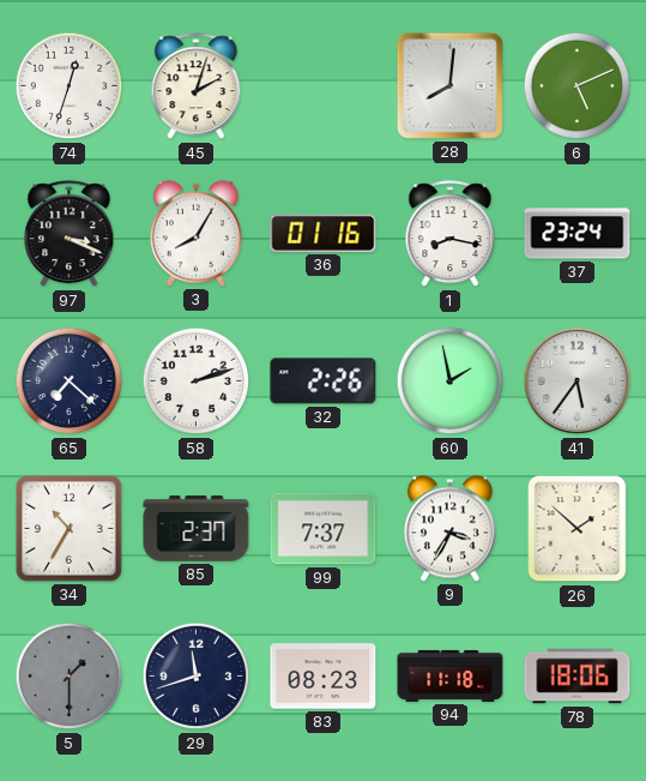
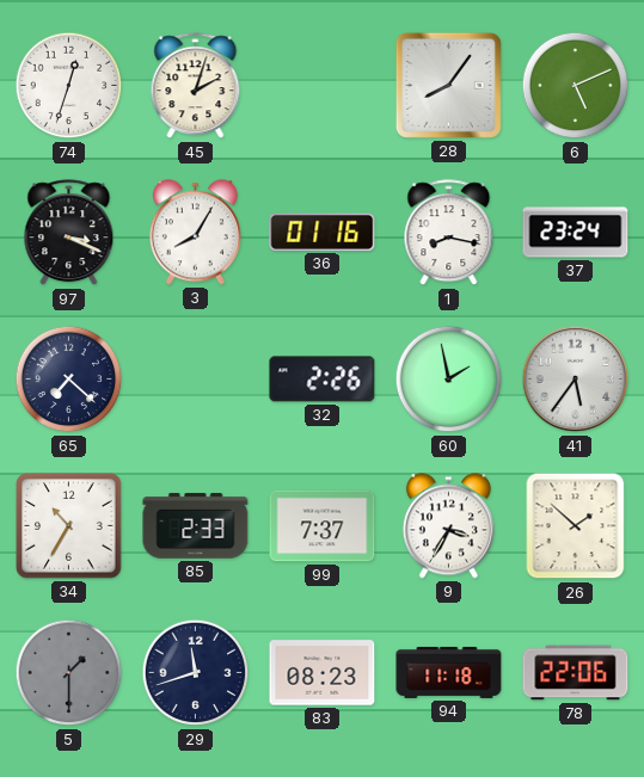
28: 8:01 -> 8:06 (448, 85)
58: 2:12 -> none (197, 382)
85: 2:37 -> 2:33 (196, 526)
78: 18:06 -> 22:06 (576, 673)
